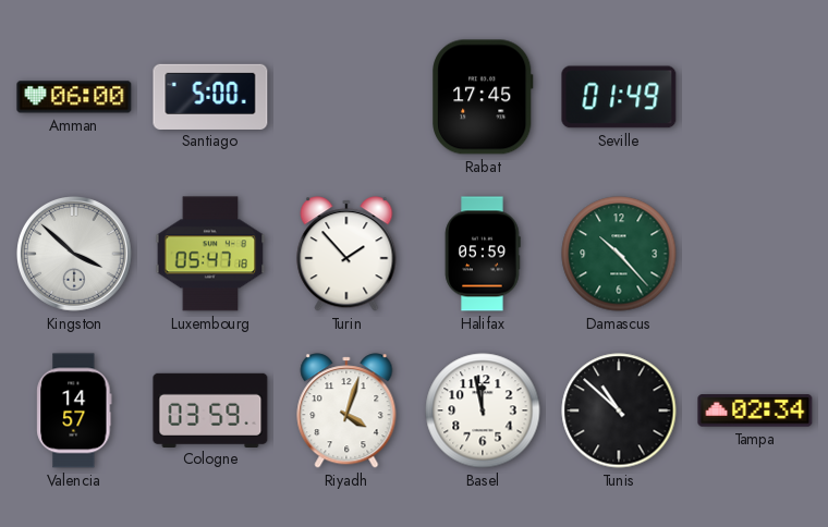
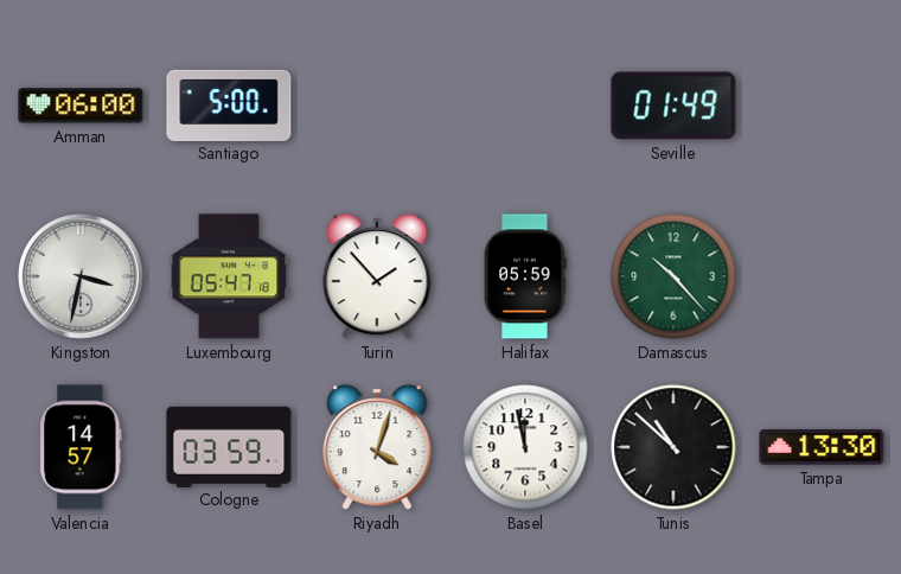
Rabat: 17:45 -> none (483, 97)
Kingston: 3:52 -> 3:32 (82, 278)
Tampa: 02:34 -> 13:30 (822, 447)
